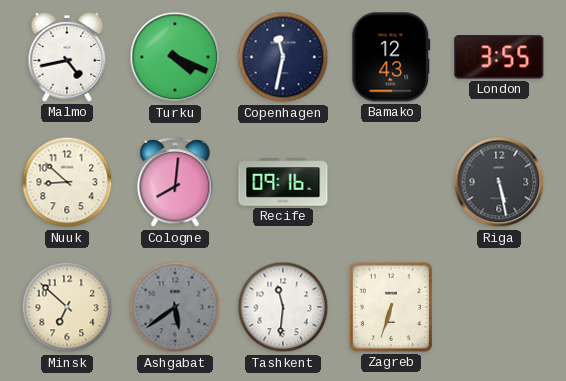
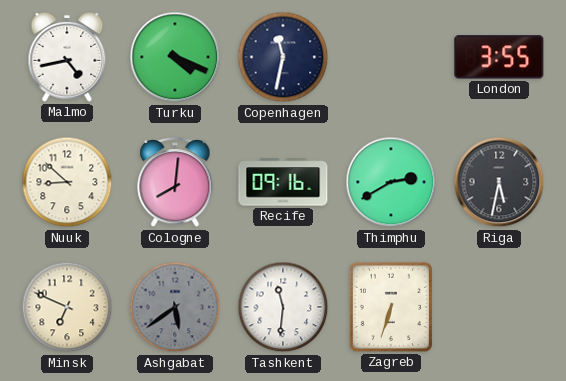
Bamako: 12:43 -> none (391, 57)
Thimphu: none -> 2:40 (391, 182)
Riga: 5:28 -> 5:32 (499, 182)
Minsk: 6:52 -> 6:49 (67, 307)
